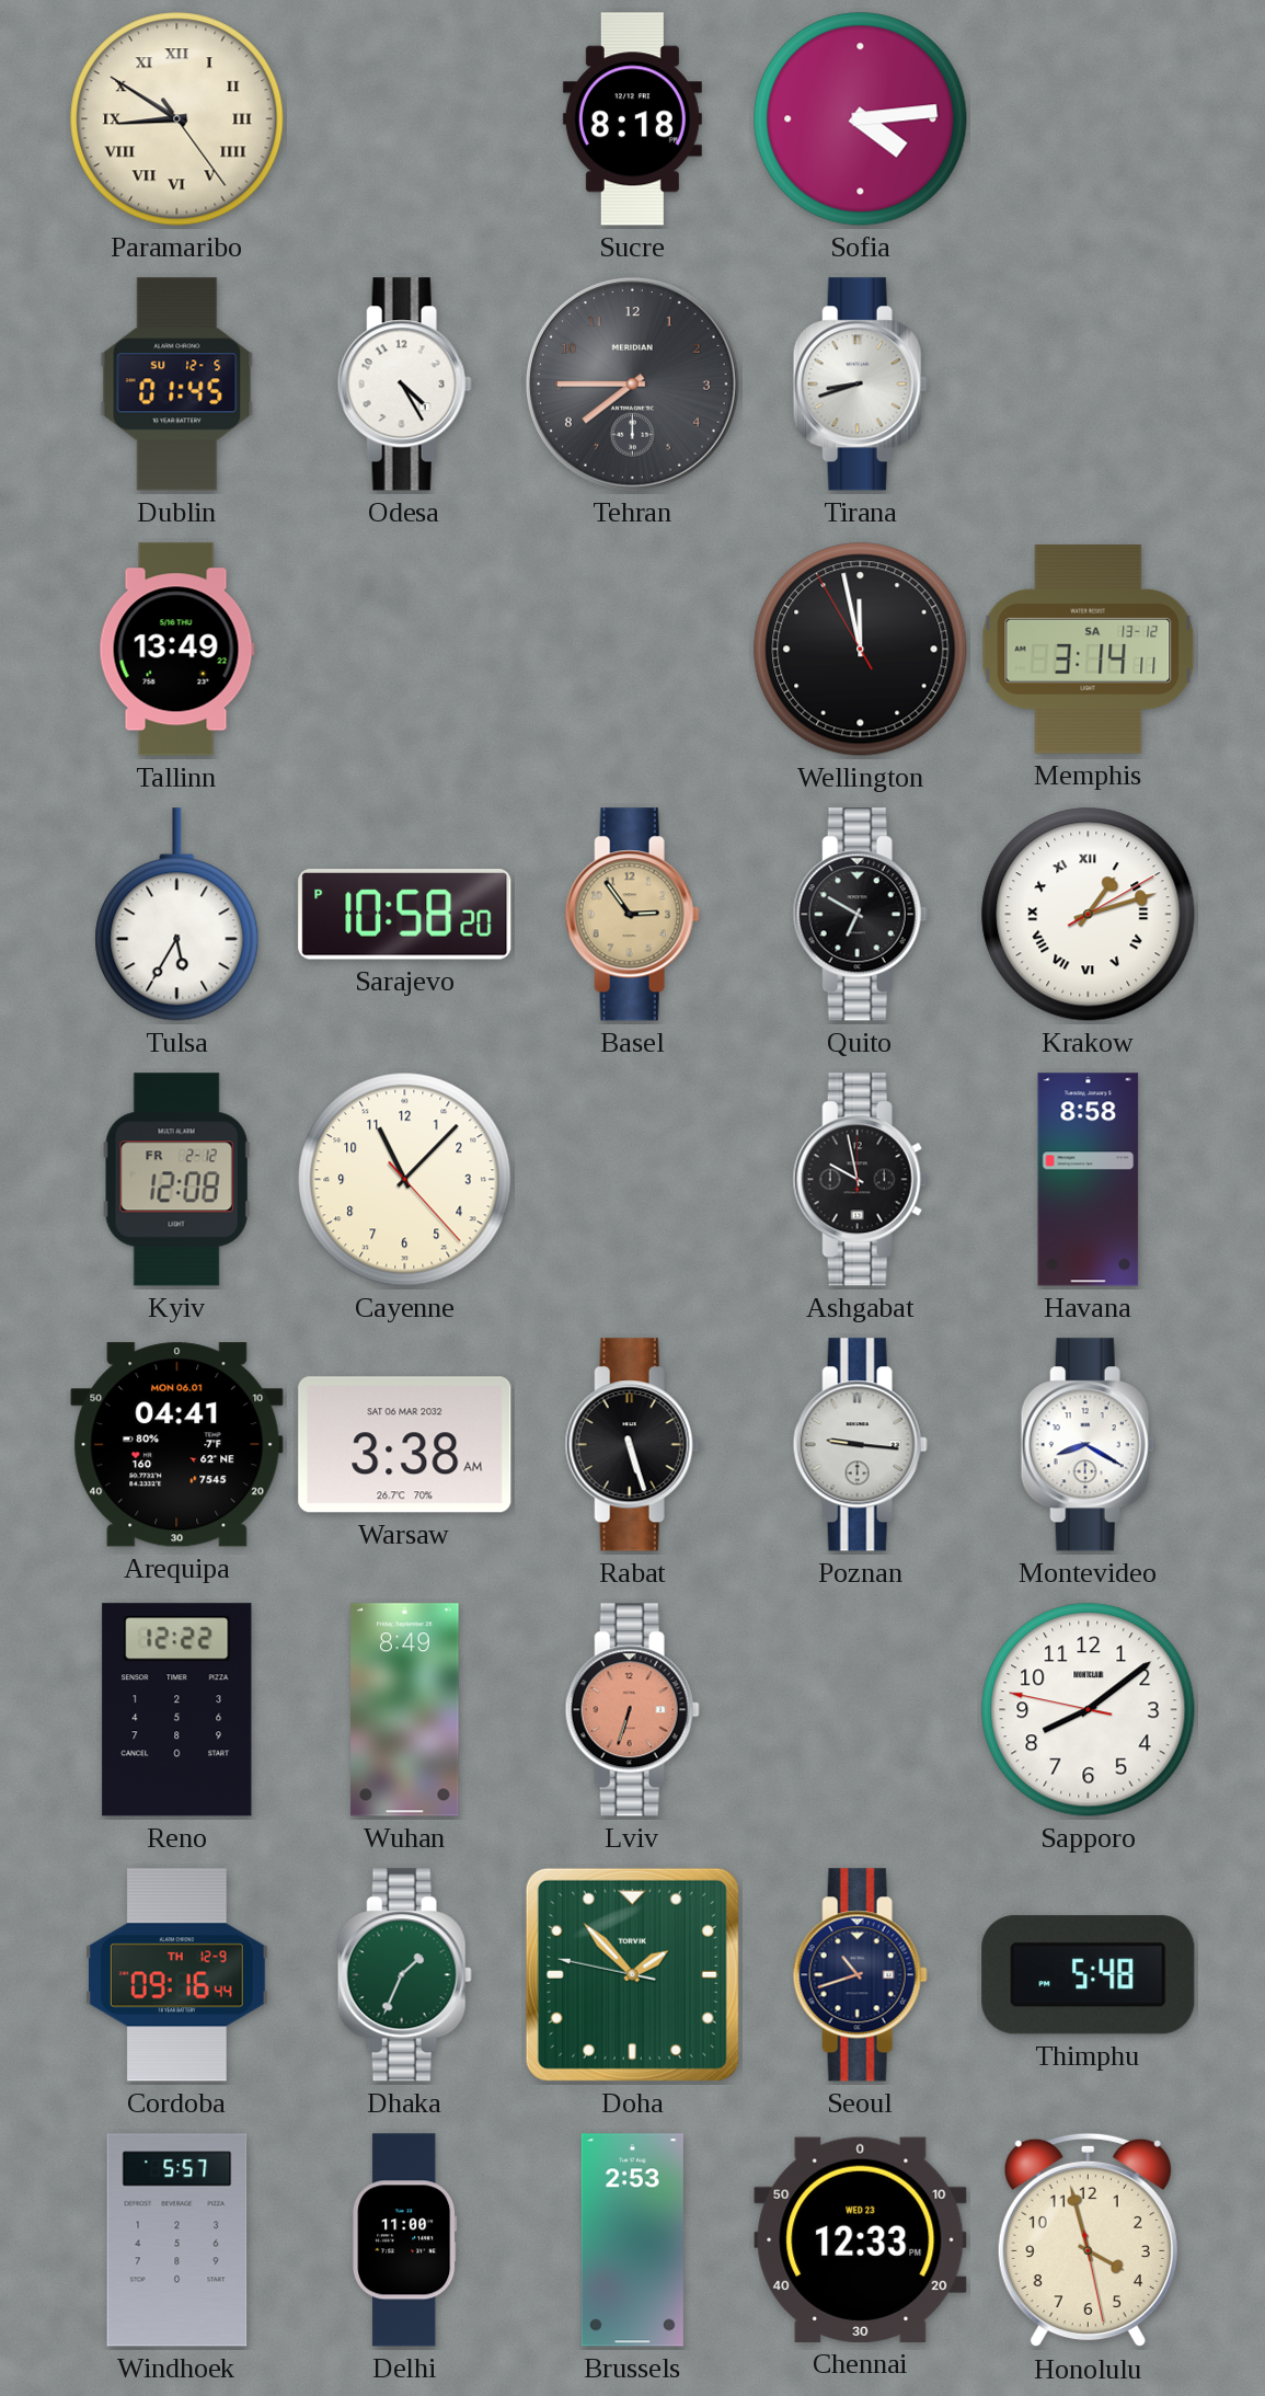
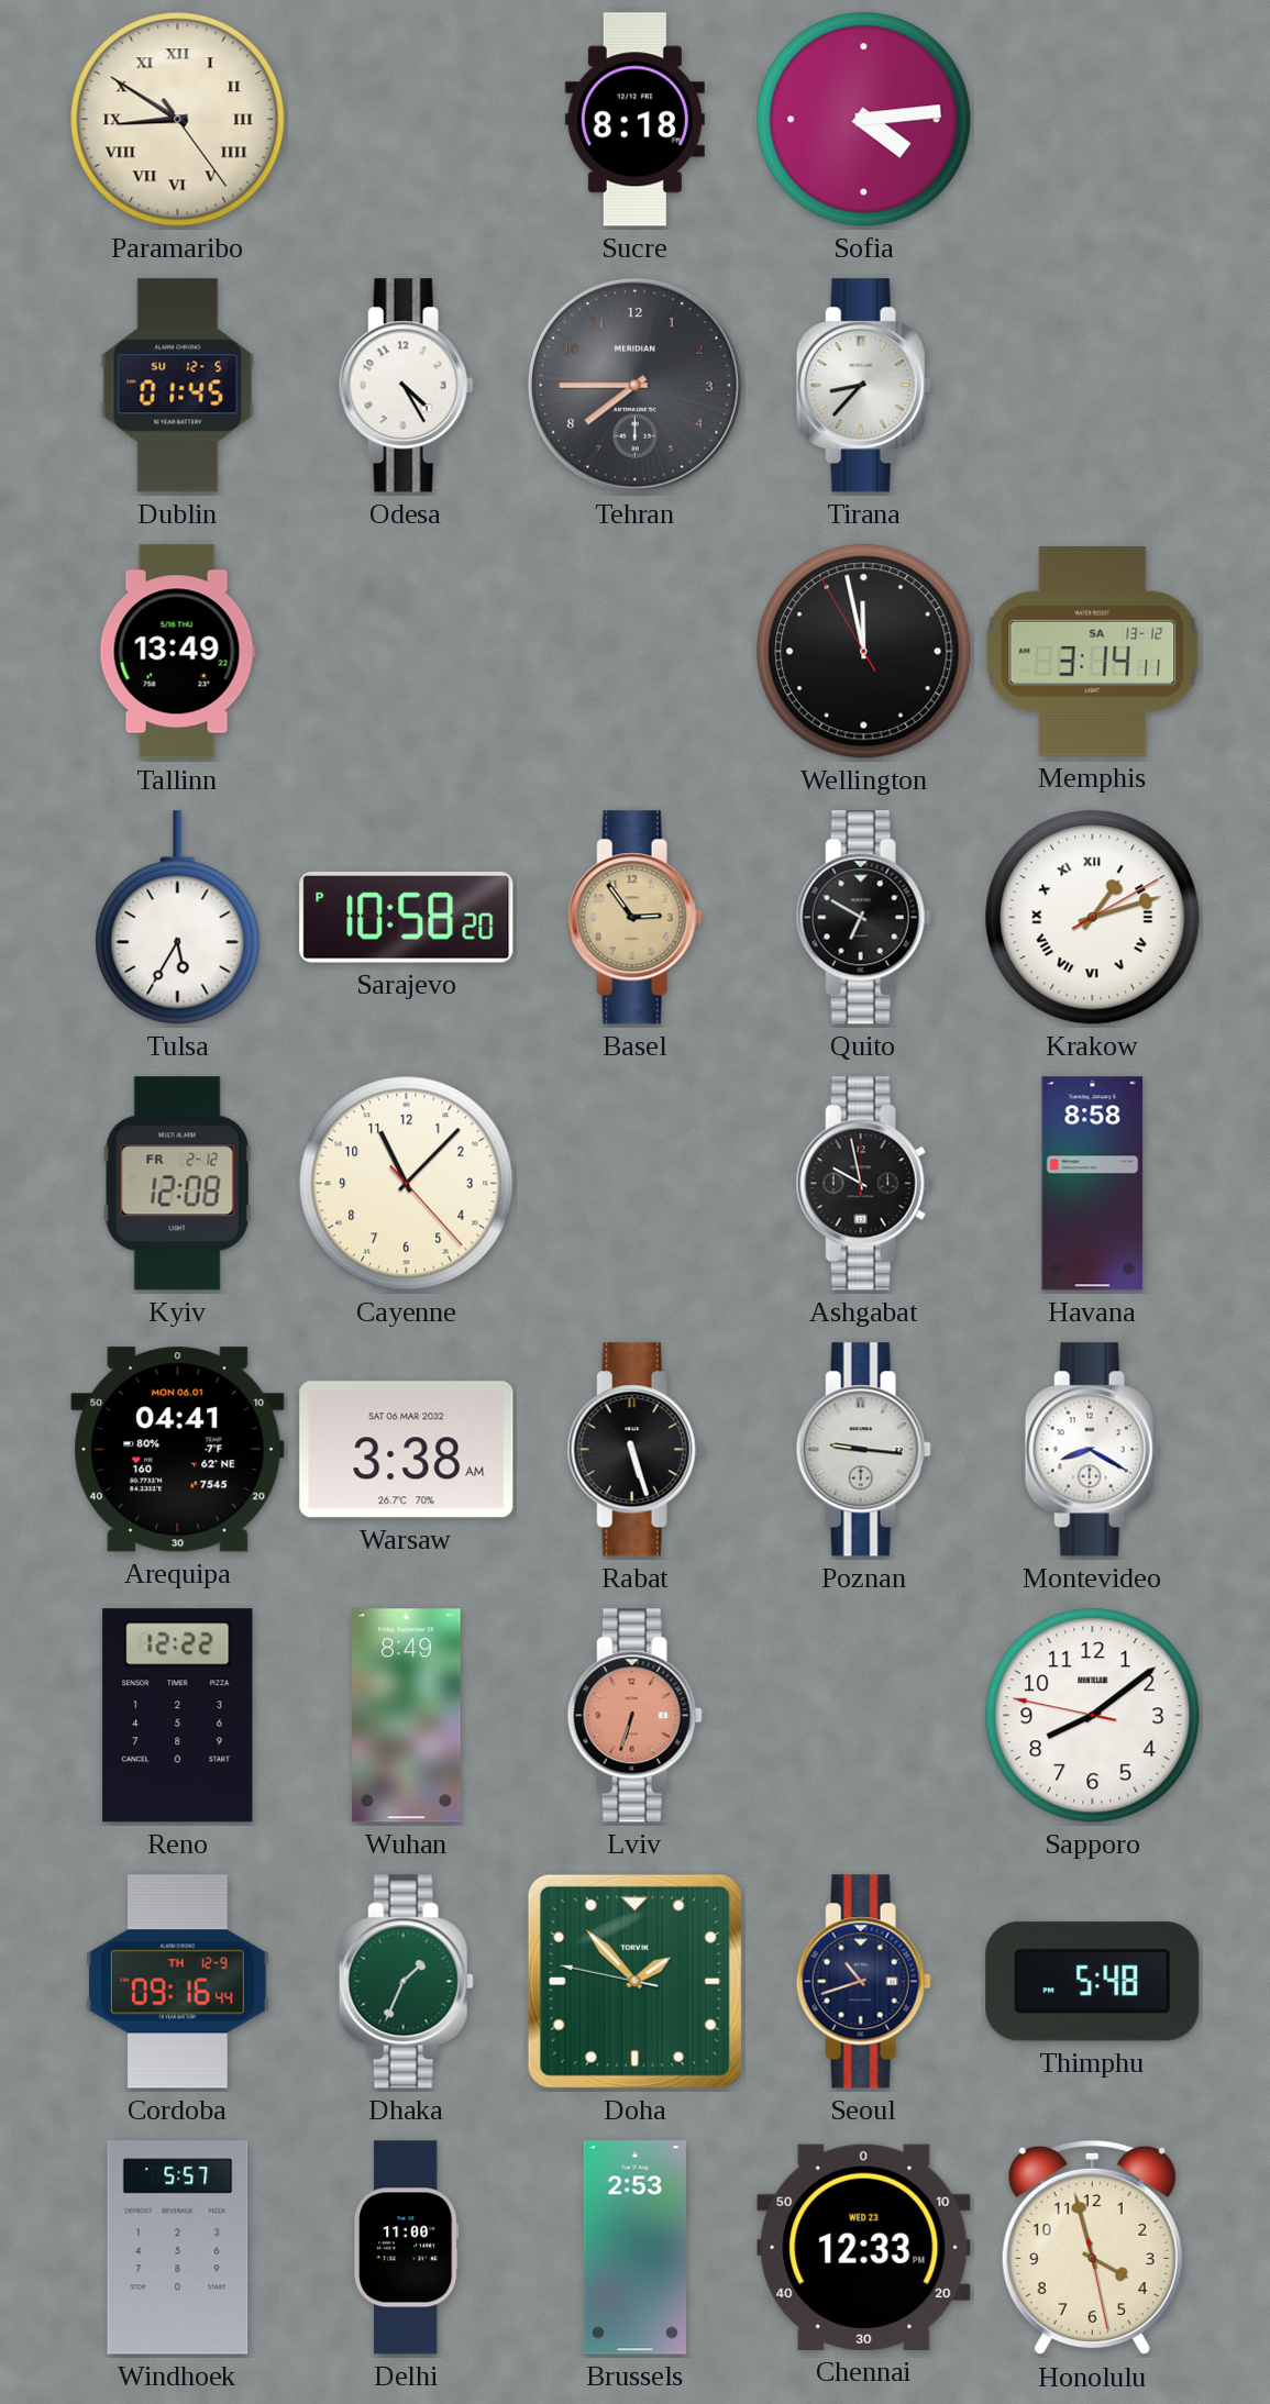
Tirana: 8:42 -> 8:37 (863, 386)
